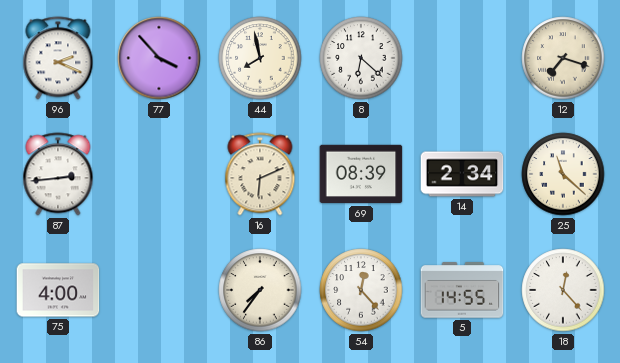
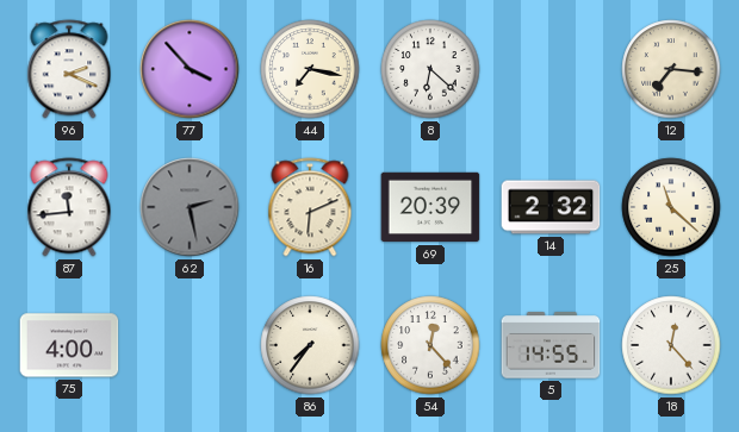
44: 7:58 -> 7:17 (310, 69)
12: 7:18 -> 7:16 (671, 69)
87: 2:44 -> 11:44 (69, 207)
62: none -> 2:28 (190, 207)
69: 08:39 -> 20:39 (430, 207)
14: 2:34 -> 2:32 (551, 207)
